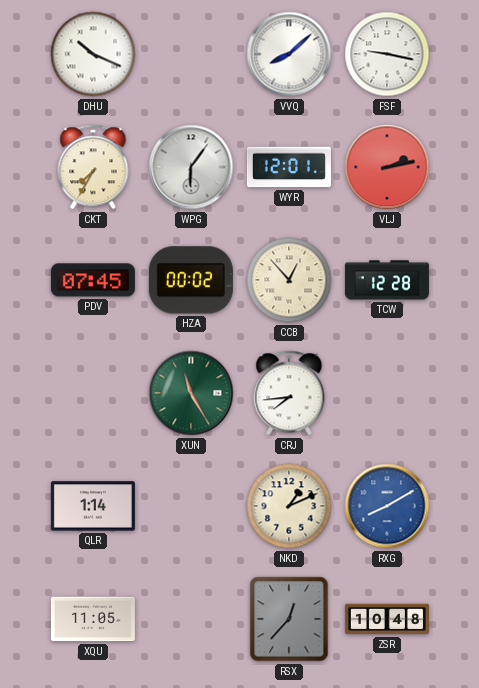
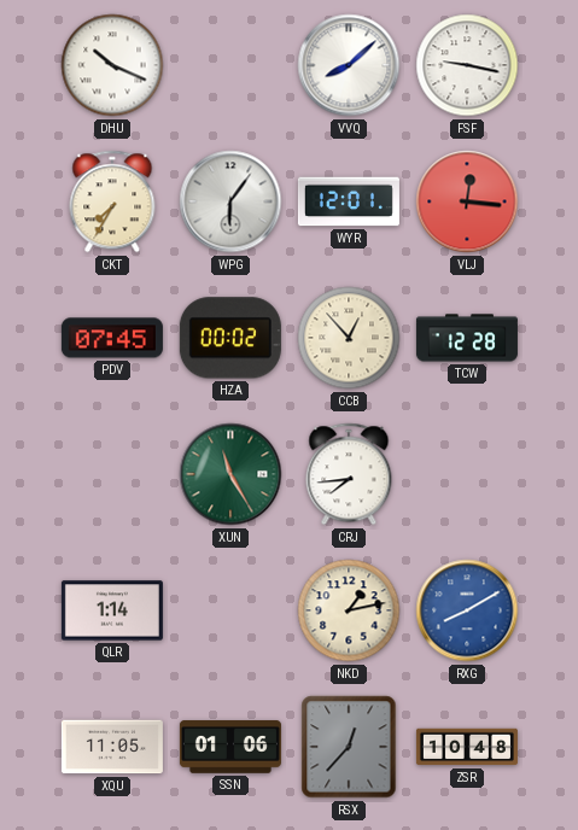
VLJ: 2:13 -> 12:16 (467, 201)
NKD: 1:11 -> 1:13 (349, 610)
SSN: none -> 01:06 (230, 747)
